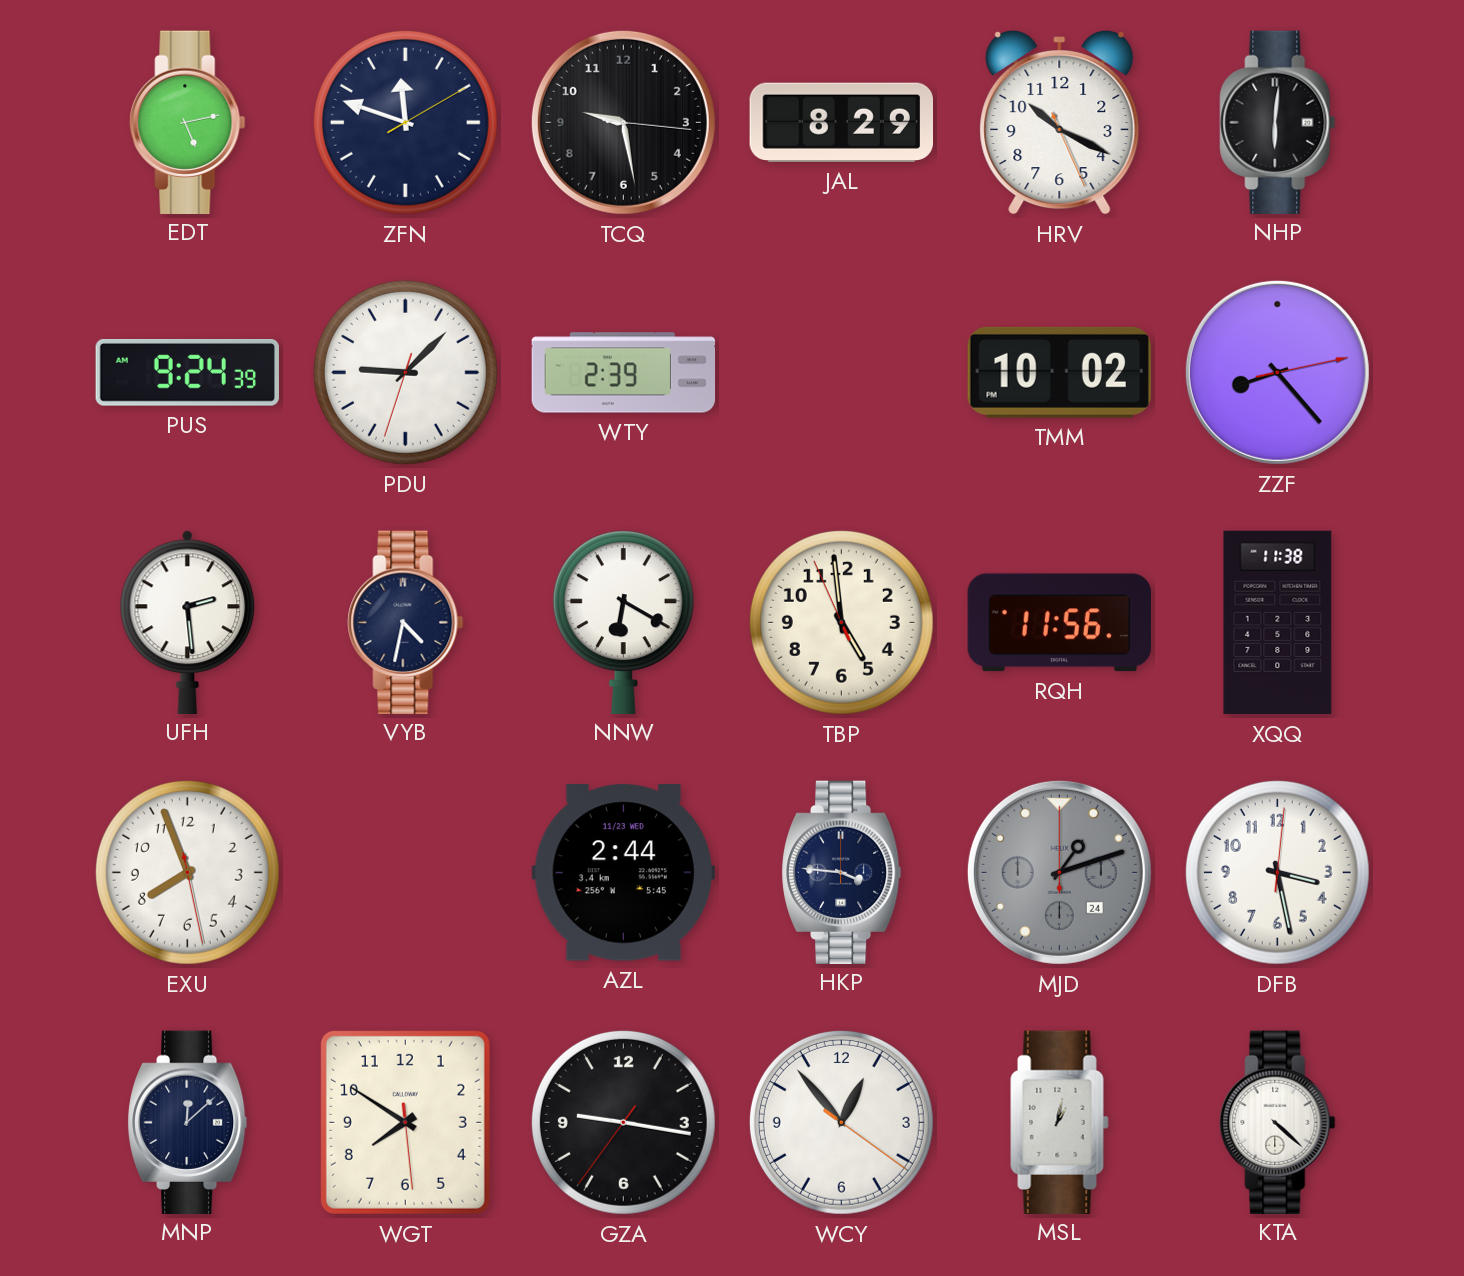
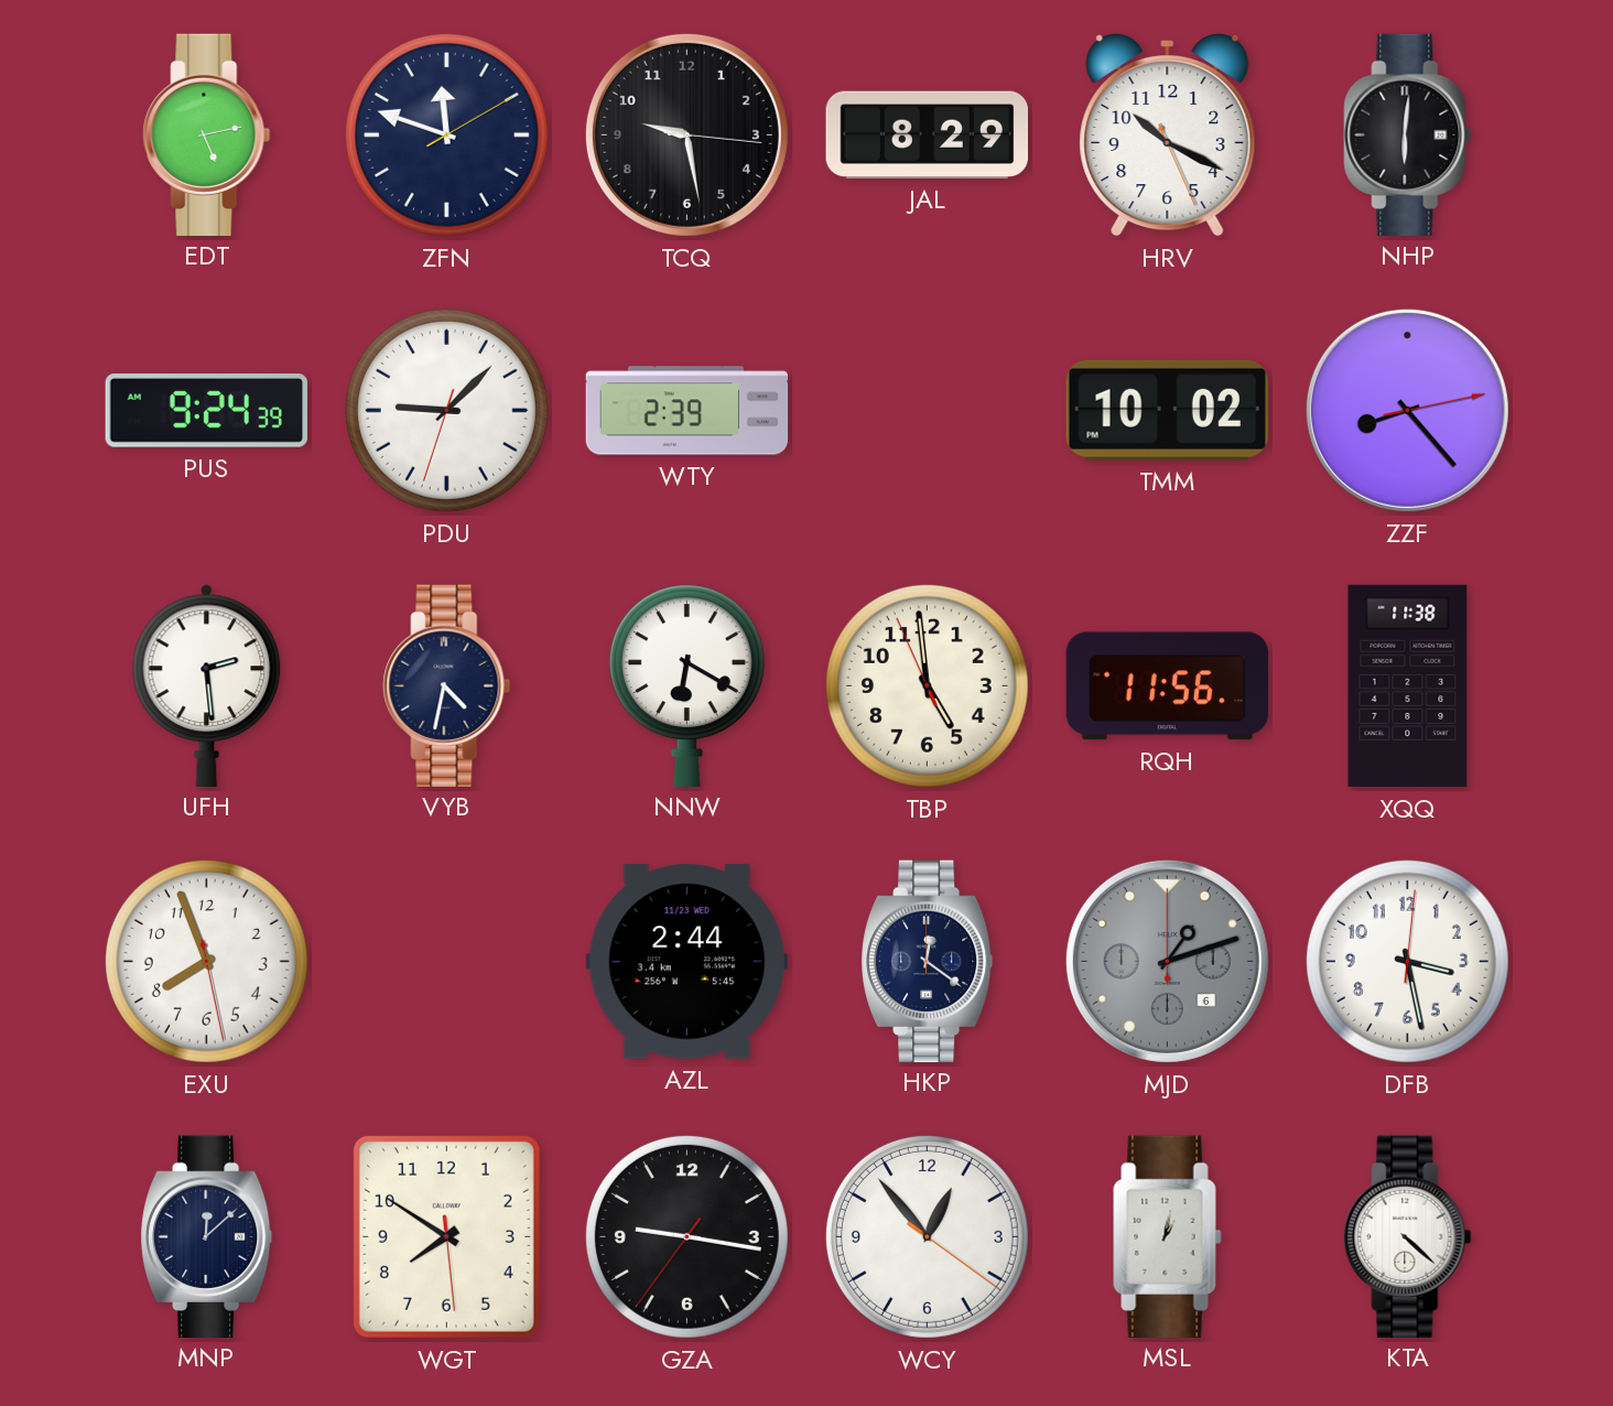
HKP: 3:46 -> 12:21 (927, 961)
MJD date: 24 -> 6 (1167, 961)
